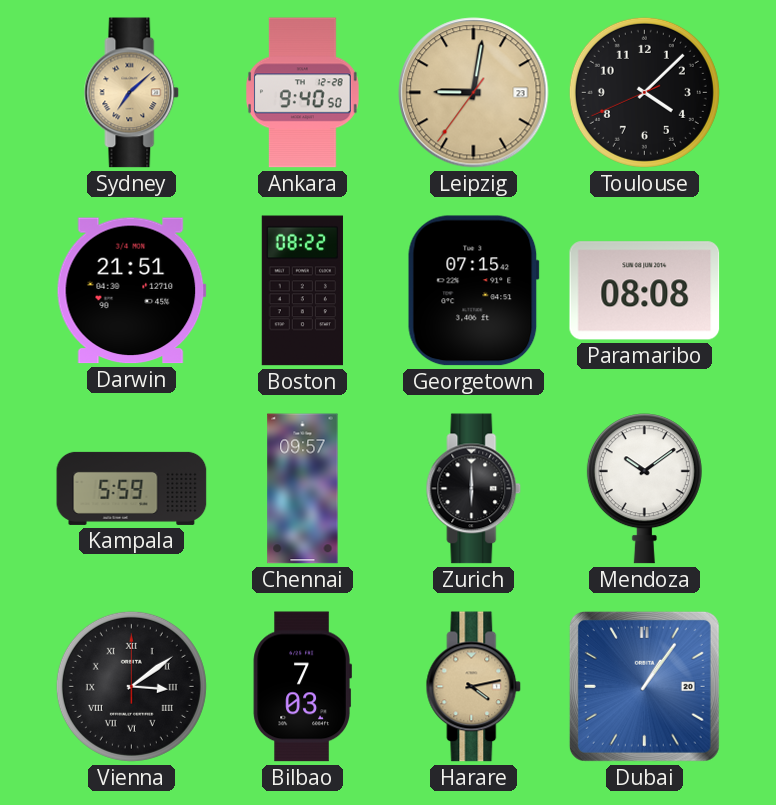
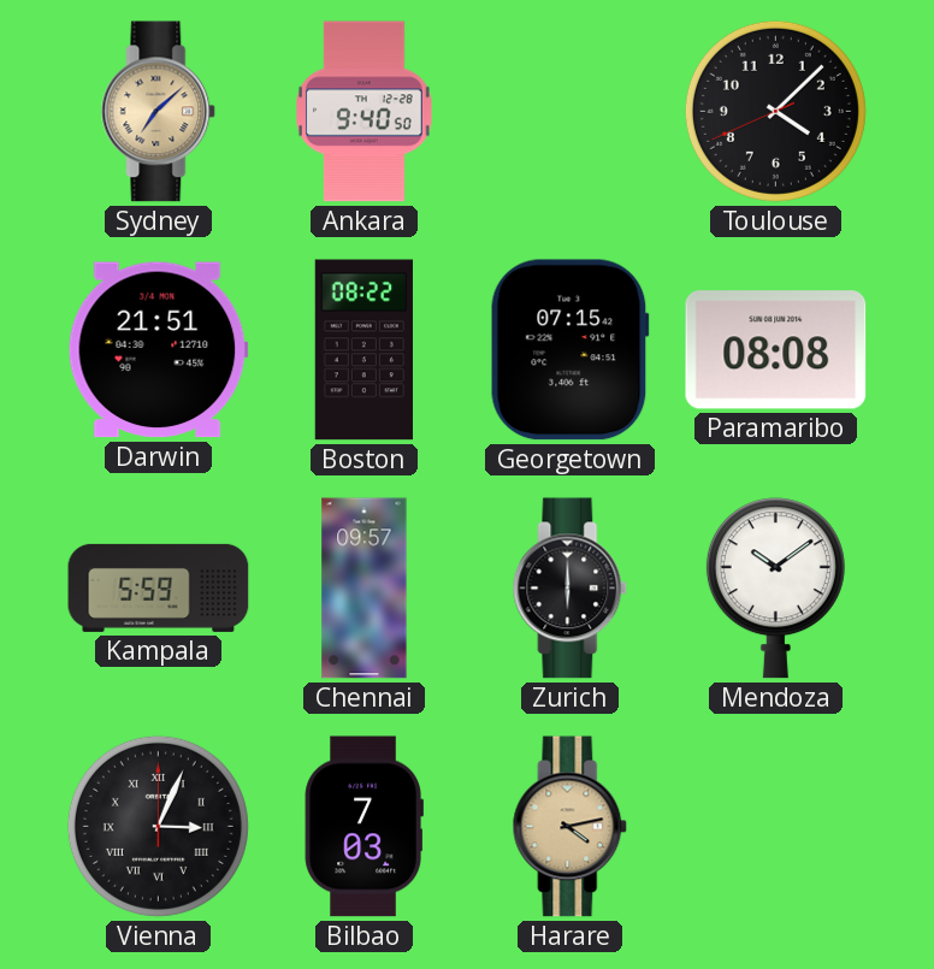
Leipzig: 9:01 -> none (474, 93)
Vienna: 3:09 -> 3:04 (158, 826)
Dubai: 1:06 -> none (644, 686)
